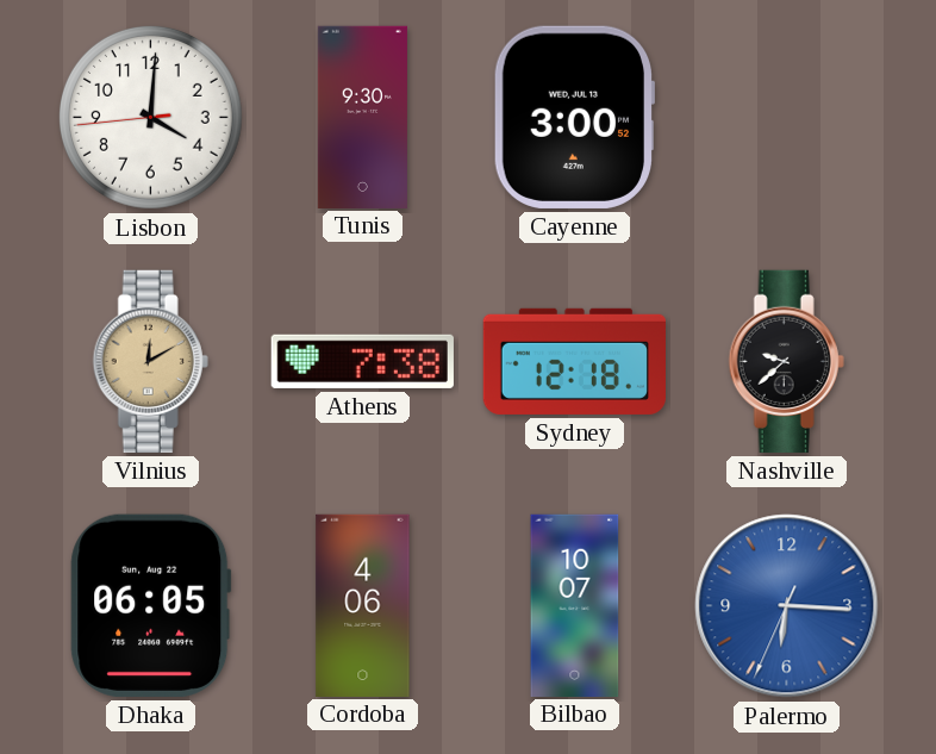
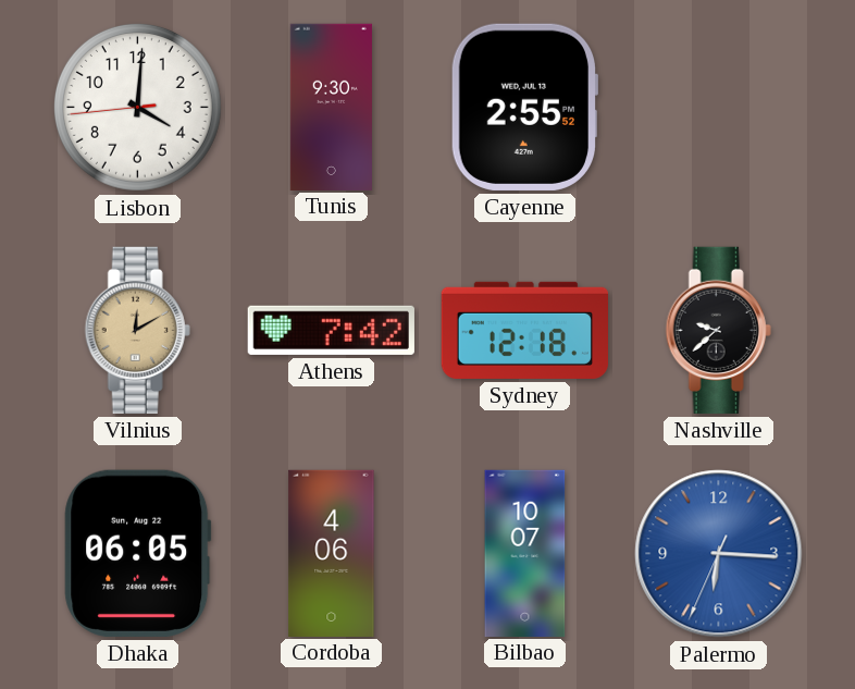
Cayenne: 3:00 -> 2:55 (524, 107)
Athens: 7:38 -> 7:42 (331, 330)
